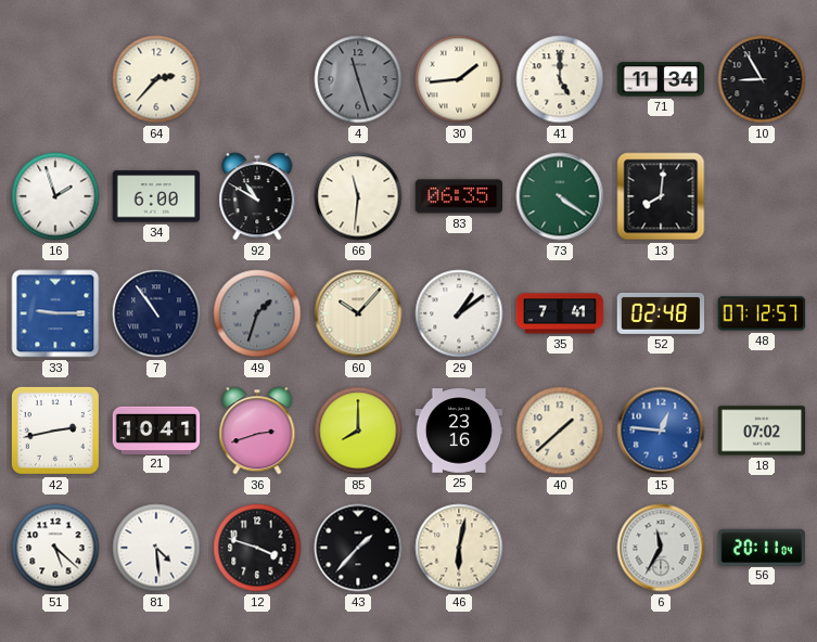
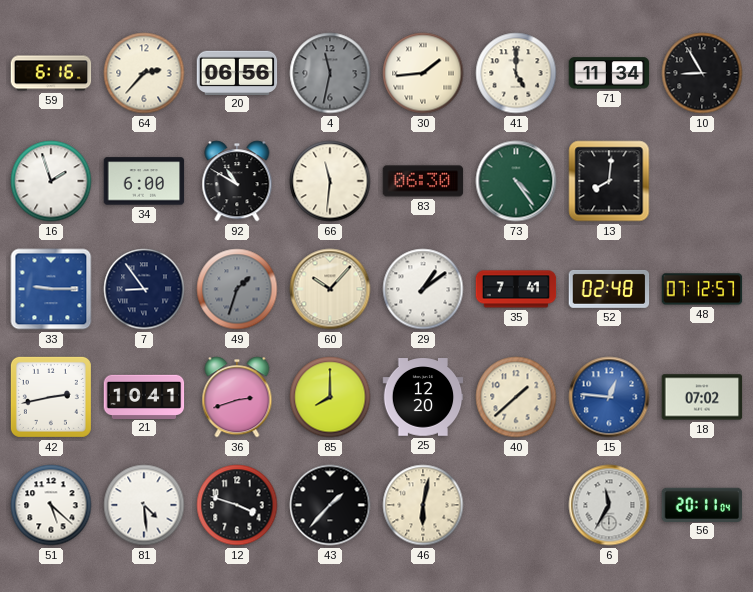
59: none -> 6:16 (51, 73)
20: none -> 06:56 (237, 72)
4: 11:27 -> 11:32 (330, 73)
83: 06:35 -> 06:30 (423, 181)
73: 4:21 -> 4:24 (516, 181)
7: 10:54 -> 8:54 (144, 289)
25: 23:16 -> 12:20 (423, 397)
